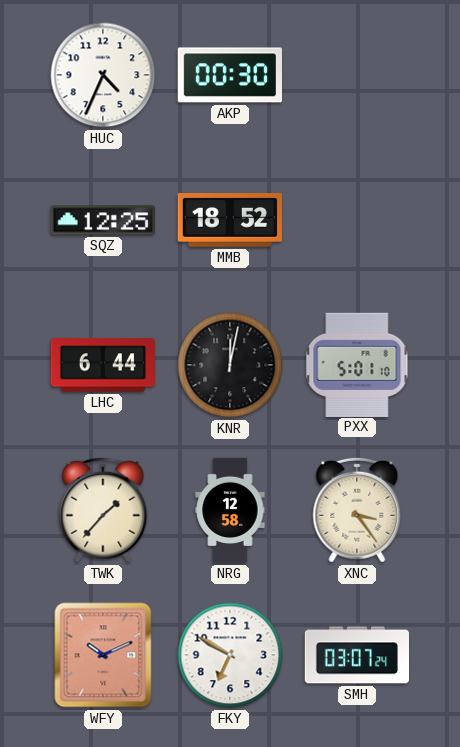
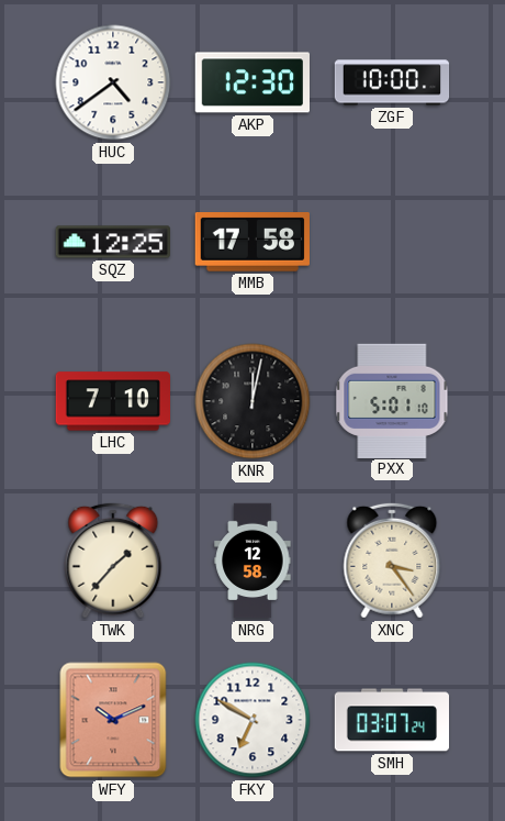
HUC: 4:34 -> 4:39 (113, 82)
AKP: 00:30 -> 12:30 (251, 82)
ZGF: none -> 10:00 (392, 82)
MMB: 18:52 -> 17:58 (252, 243)
LHC: 6:44 -> 7:10 (112, 401)
